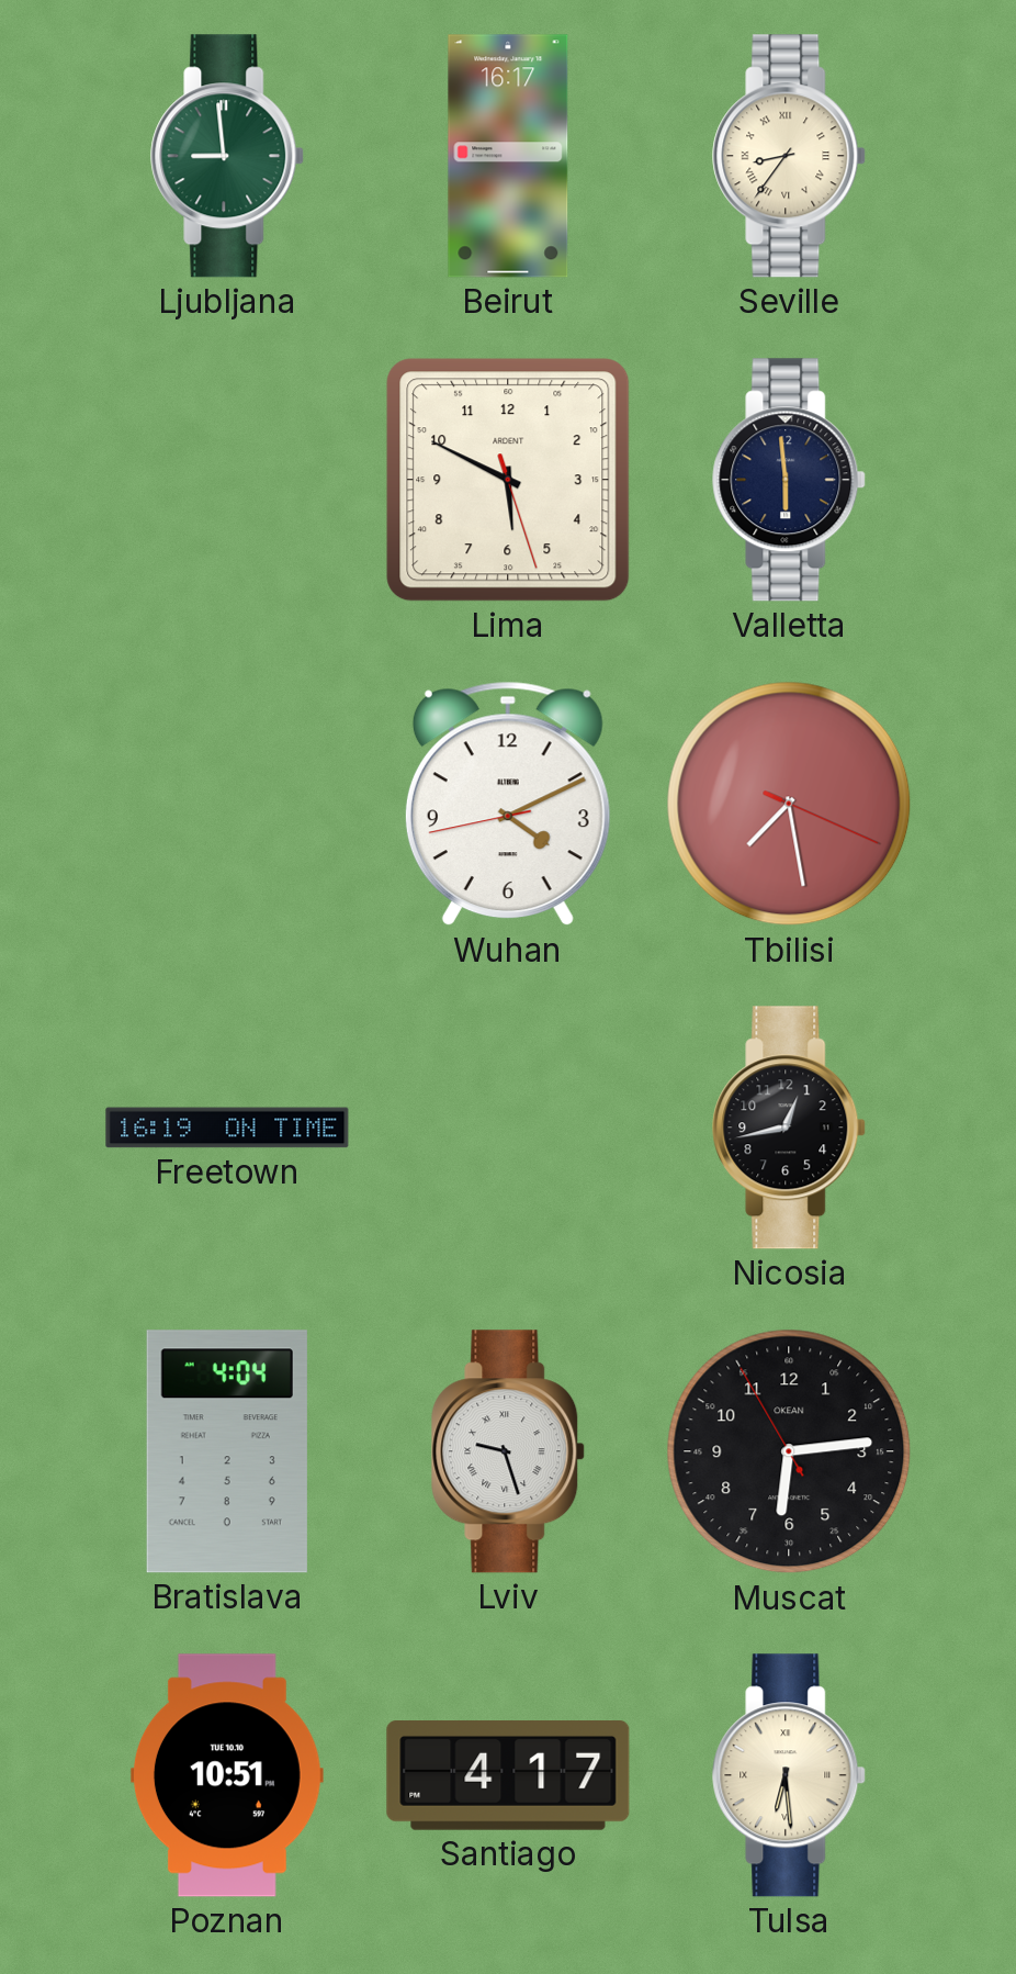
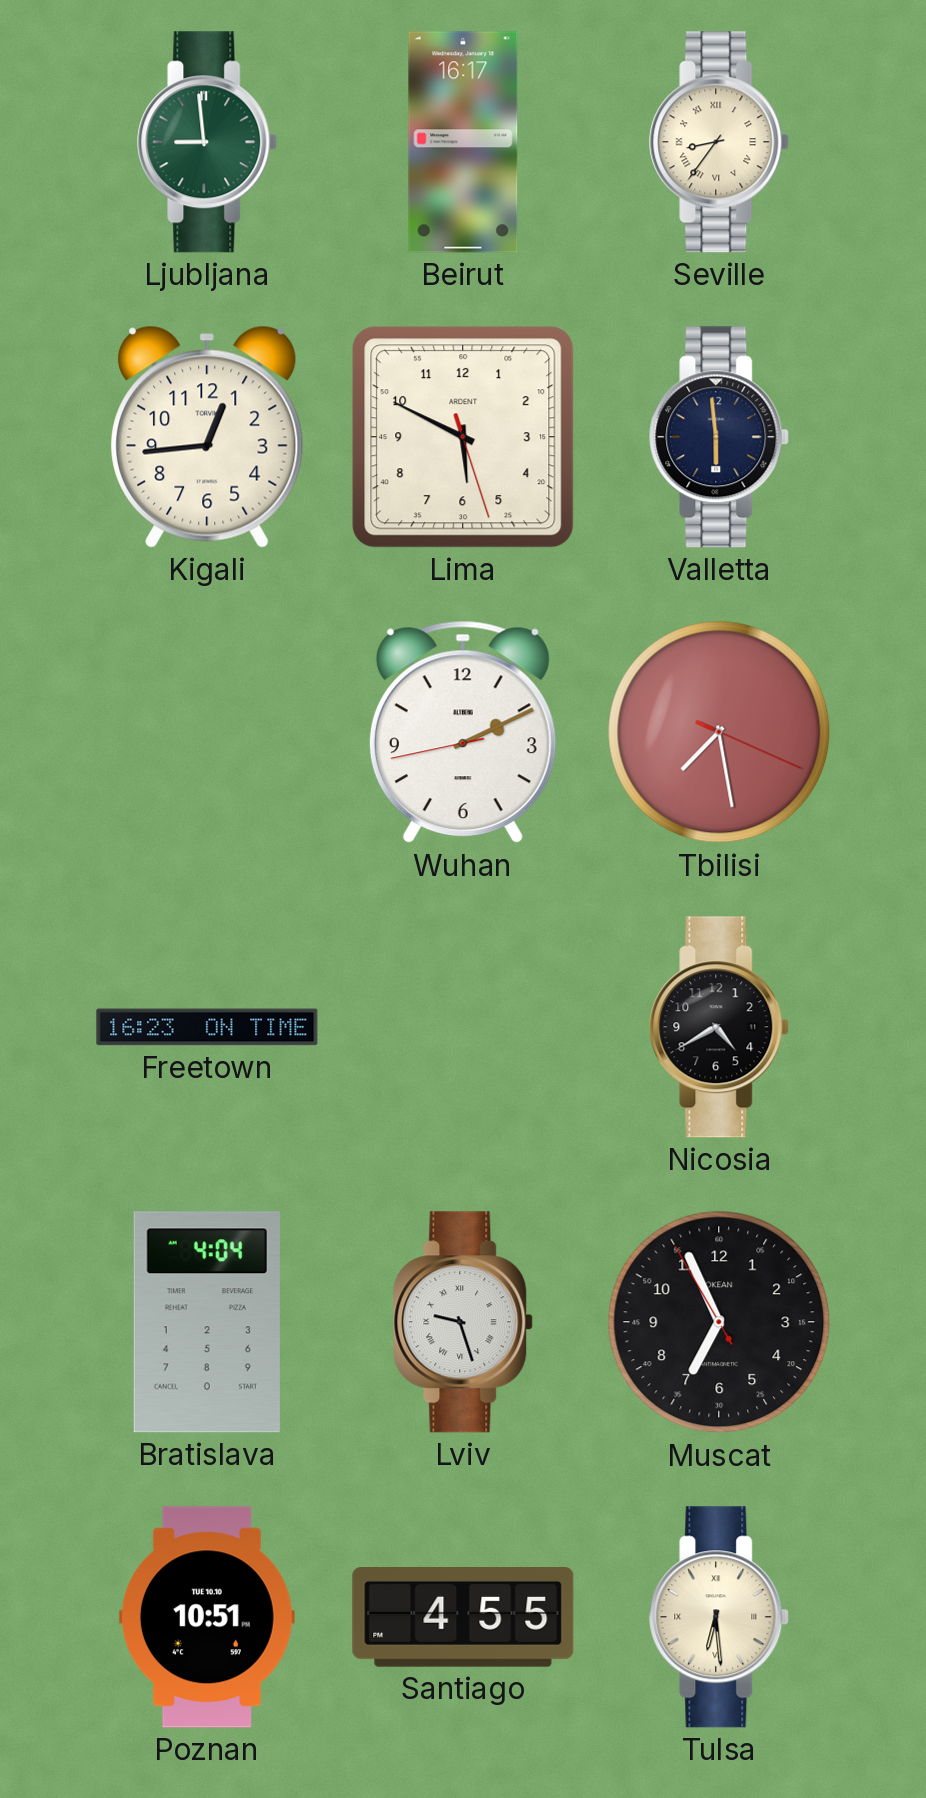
Kigali: none -> 12:44 (207, 437)
Wuhan: 4:10 -> 2:10 (463, 732)
Freetown: 16:19 -> 16:23 (207, 1027)
Nicosia: 12:43 -> 4:40 (720, 1027)
Muscat: 6:13 -> 6:55 (719, 1322)
Santiago: 4:17 -> 4:55 (463, 1618)
